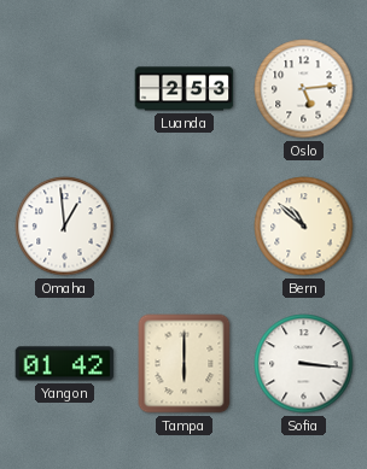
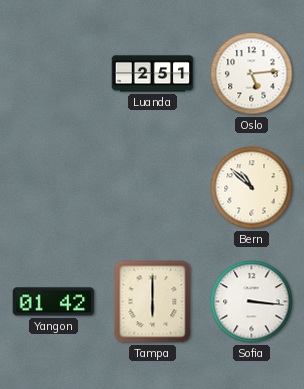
Luanda: 2:53 -> 2:51 (153, 74)
Omaha: 12:59 -> none (65, 227)
